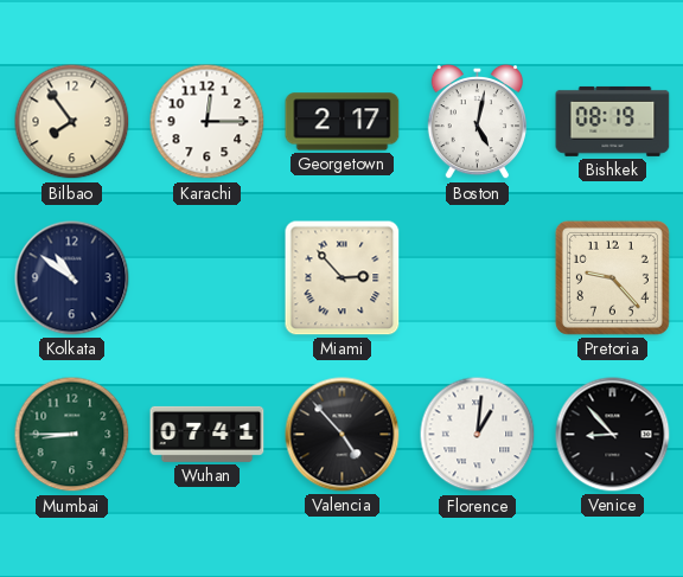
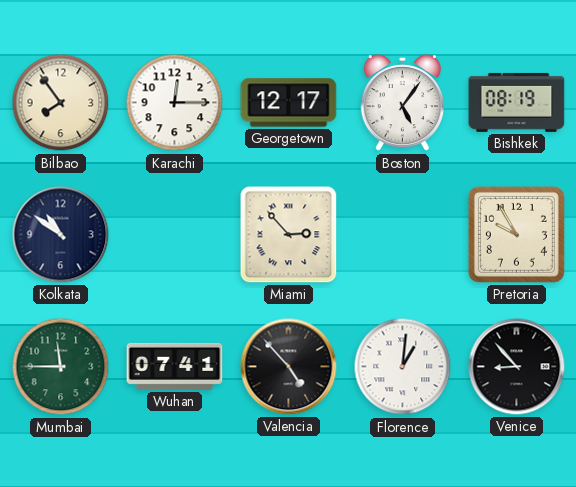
Georgetown: 2:17 -> 12:17 (289, 103)
Boston: 5:02 -> 5:06 (402, 103)
Pretoria: 9:23 -> 9:55 (516, 234)
Mumbai: 8:45 -> 11:45 (61, 367)
